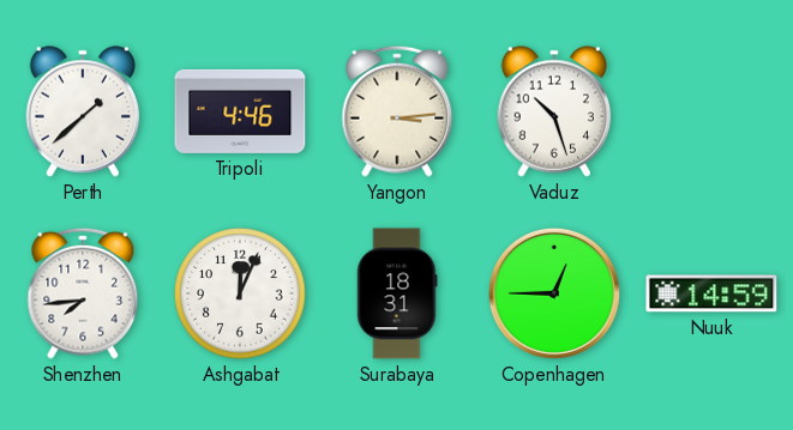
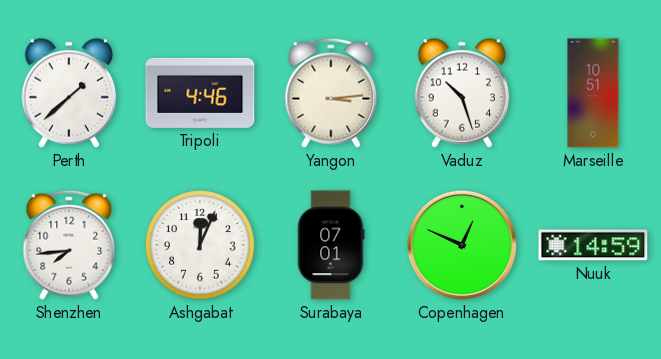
Marseille: none -> 10:51 (593, 93)
Surabaya: 18:31 -> 07:01 (331, 245)
Copenhagen: 12:45 -> 12:49 (462, 245)
